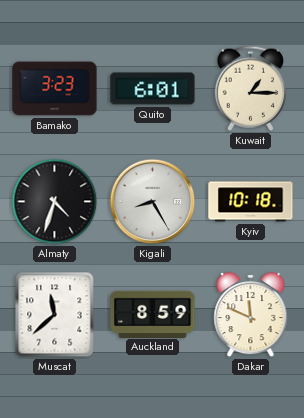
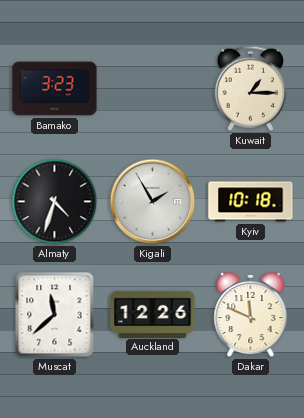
Quito: 6:01 -> none (153, 89)
Kigali: 8:25 -> 1:55 (153, 202)
Auckland: 8:59 -> 12:26 (153, 314)
